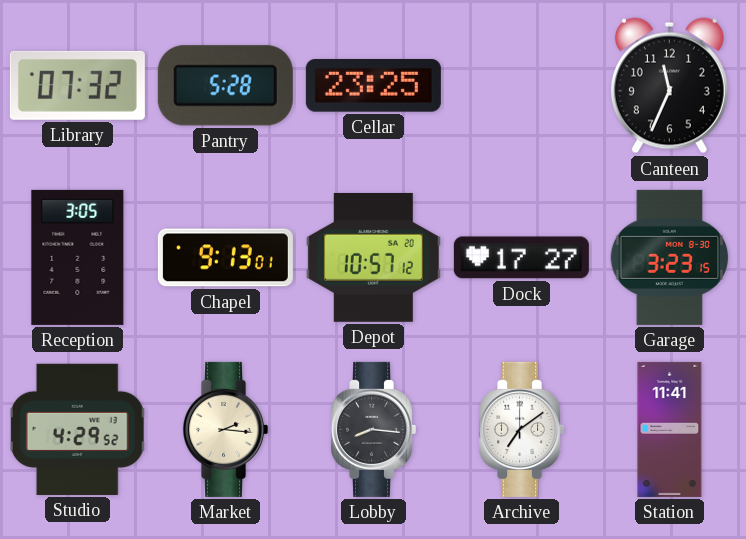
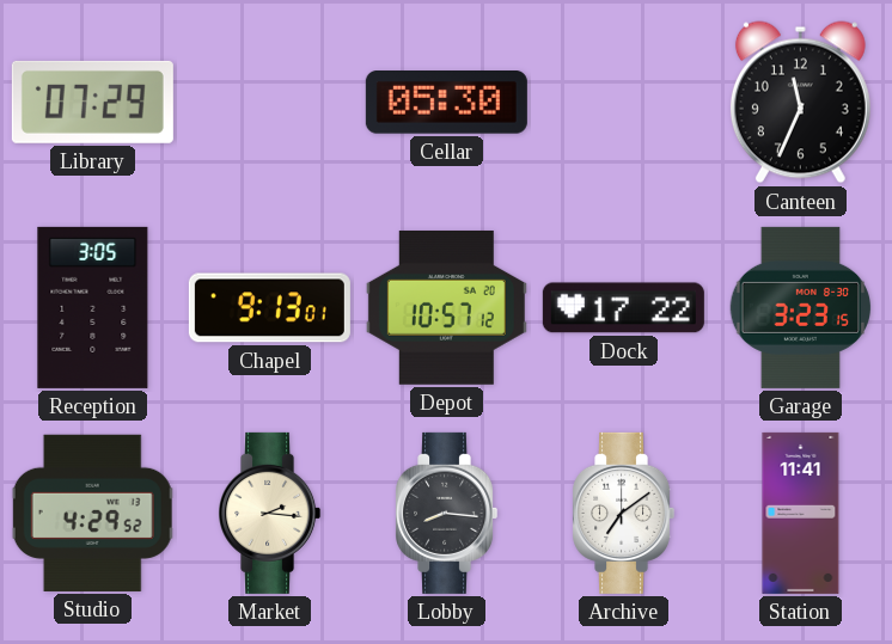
Library: 07:32 -> 07:29 (92, 102)
Pantry: 5:28 -> none (225, 86)
Cellar: 23:25 -> 05:30 (446, 103)
Dock: 17:27 -> 17:22 (623, 308)
